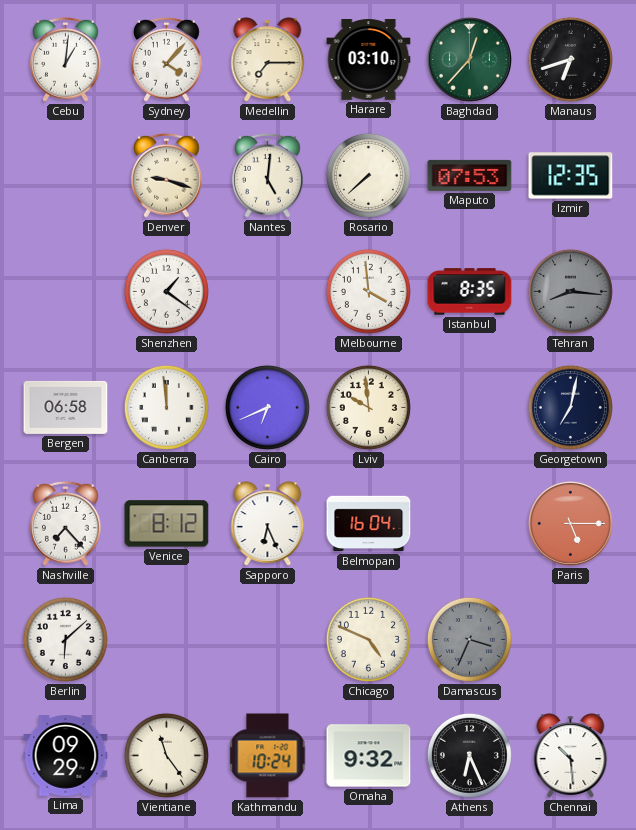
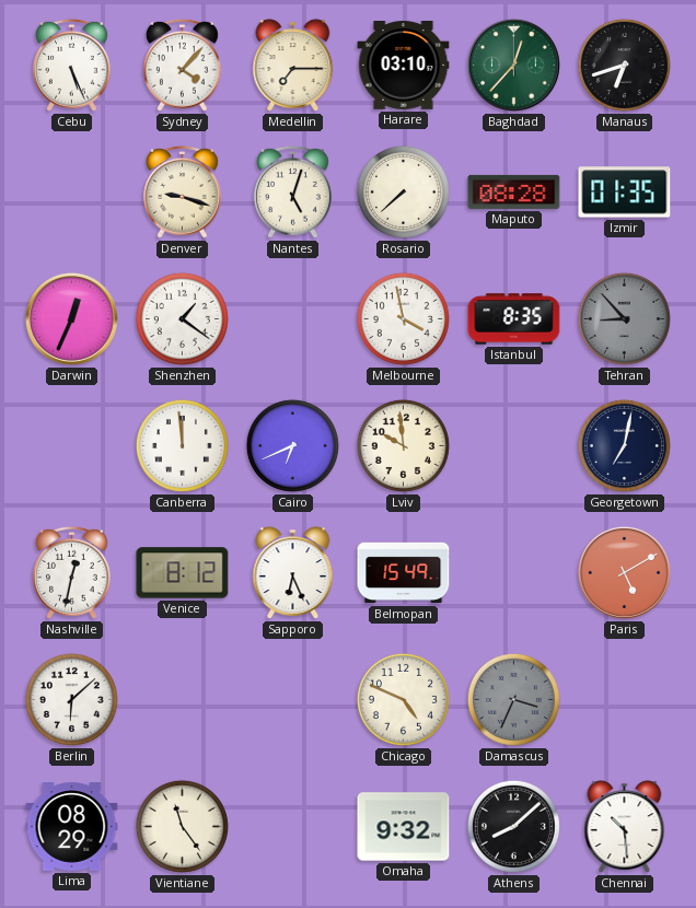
Cebu: 1:01 -> 5:26 (72, 65)
Nantes: 5:01 -> 5:03 (293, 191)
Maputo: 07:53 -> 08:28 (514, 191)
Izmir: 12:35 -> 01:35 (625, 193)
Darwin: none -> 12:34 (71, 318)
Melbourne: 3:59 -> 3:58 (403, 318)
Tehran: 8:16 -> 8:53 (624, 318)
Bergen: 06:58 -> none (66, 407)
Nashville: 7:23 -> 12:32 (72, 572)
Belmopan: 16:04 -> 15:49 (404, 573)
Paris: 5:15 -> 5:10 (624, 572)
Lima: 09:29 -> 08:29 (72, 827)
Kathmandu: 10:24 -> none (268, 756)
Athens: 6:26 -> 8:08 (513, 826)
